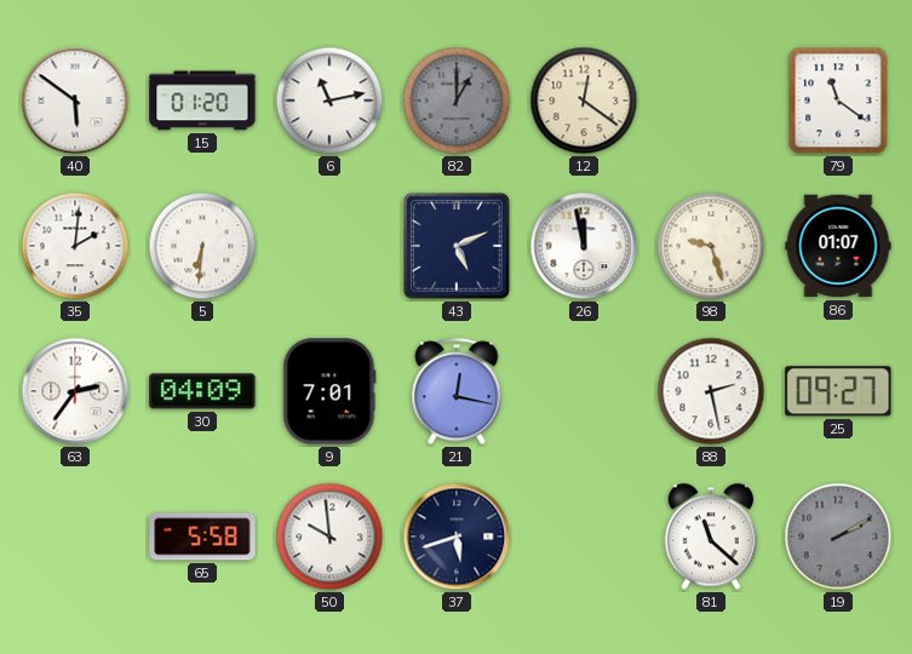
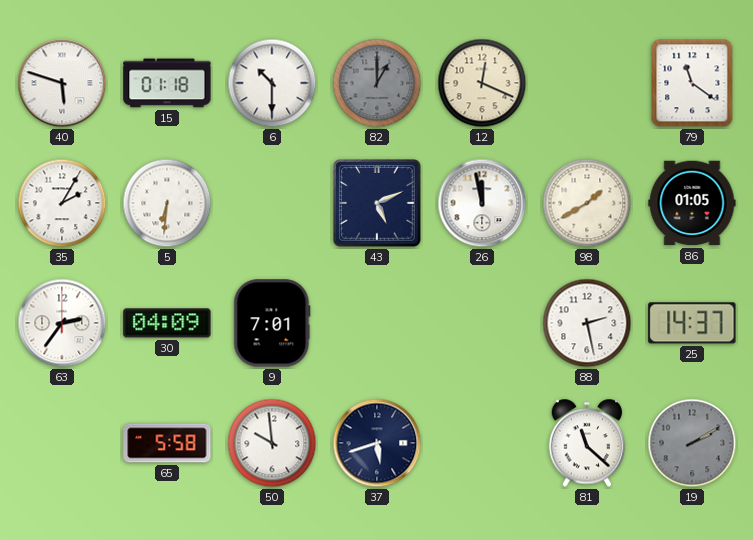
40: 5:51 -> 5:48 (62, 83)
15: 01:20 -> 01:18 (167, 83)
6: 11:13 -> 10:30 (272, 83)
12: 12:21 -> 12:19 (482, 83)
35: 2:01 -> 2:05 (62, 203)
98: 9:27 -> 1:40 (587, 203)
86: 01:07 -> 01:05 (692, 203)
21: 12:17 -> none (457, 392)
25: 09:27 -> 14:37 (692, 323)
